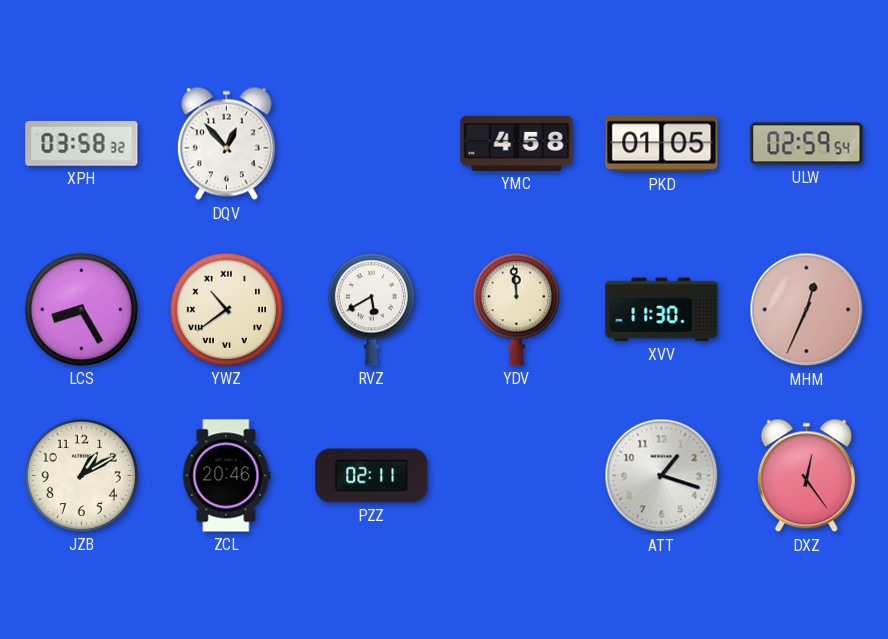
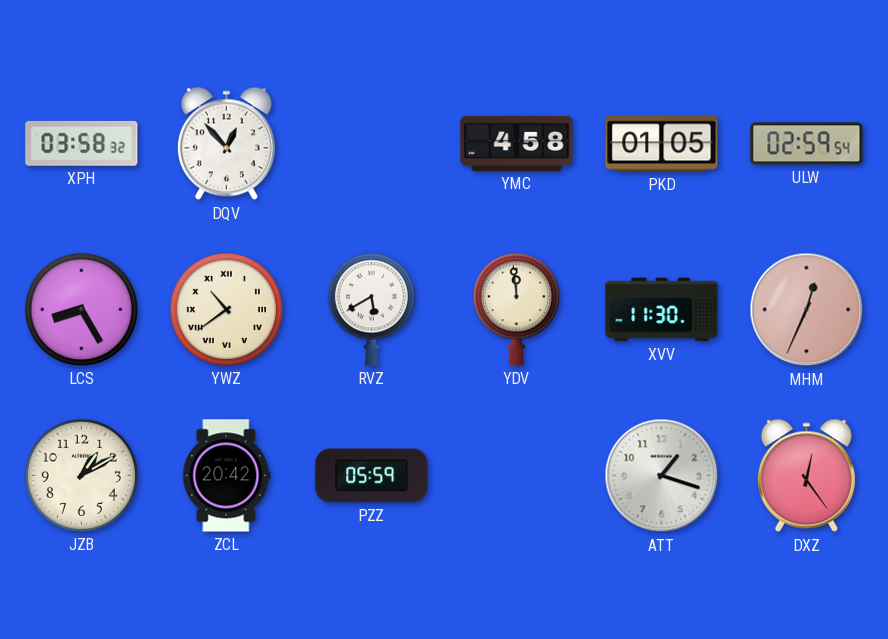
ZCL: 20:46 -> 20:42 (227, 476)
PZZ: 02:11 -> 05:59 (372, 476)
